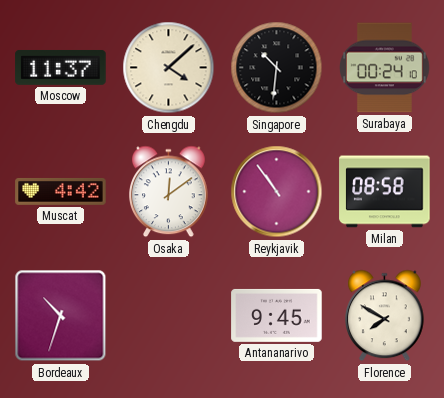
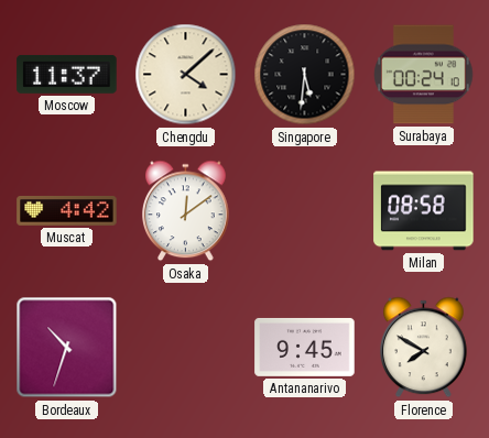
Singapore: 10:31 -> 5:31 (305, 75)
Reykjavik: 10:54 -> none (277, 192)
